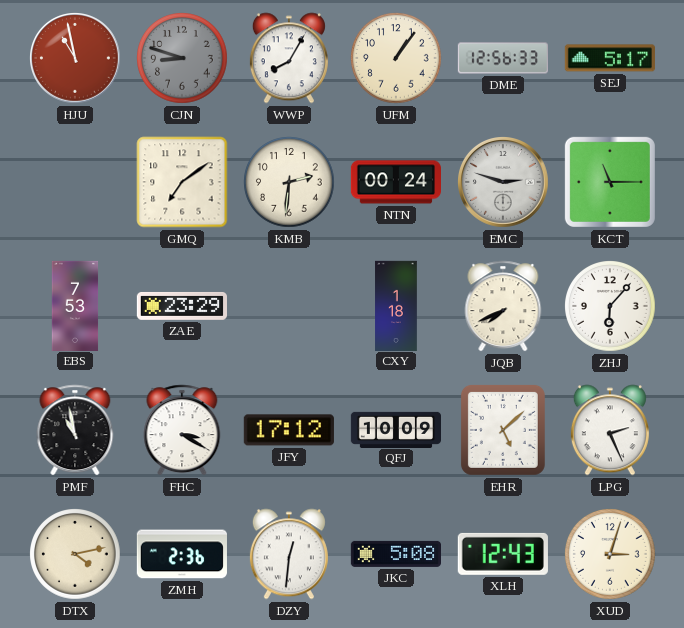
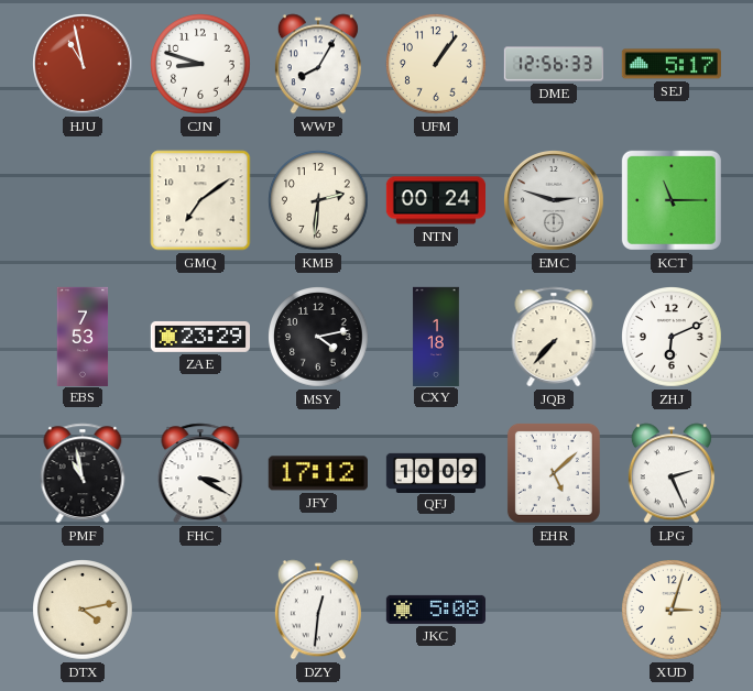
CJN dial: grey -> white (201, 65)
MSY: none -> 4:13 (319, 338)
JQB: 7:41 -> 7:37 (554, 337)
ZHJ: 6:07 -> 6:11 (673, 338)
ZMH: 2:36 -> none (182, 554)
XLH: 12:43 -> none (503, 554)
